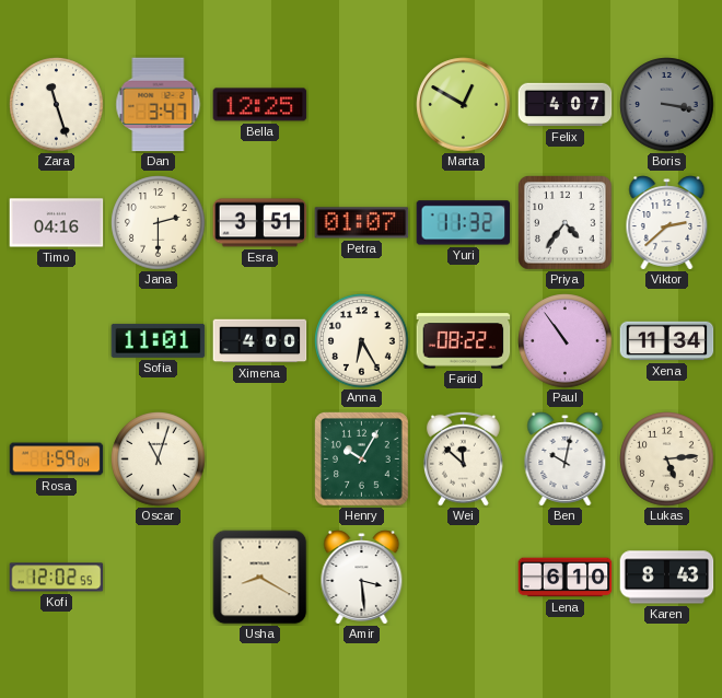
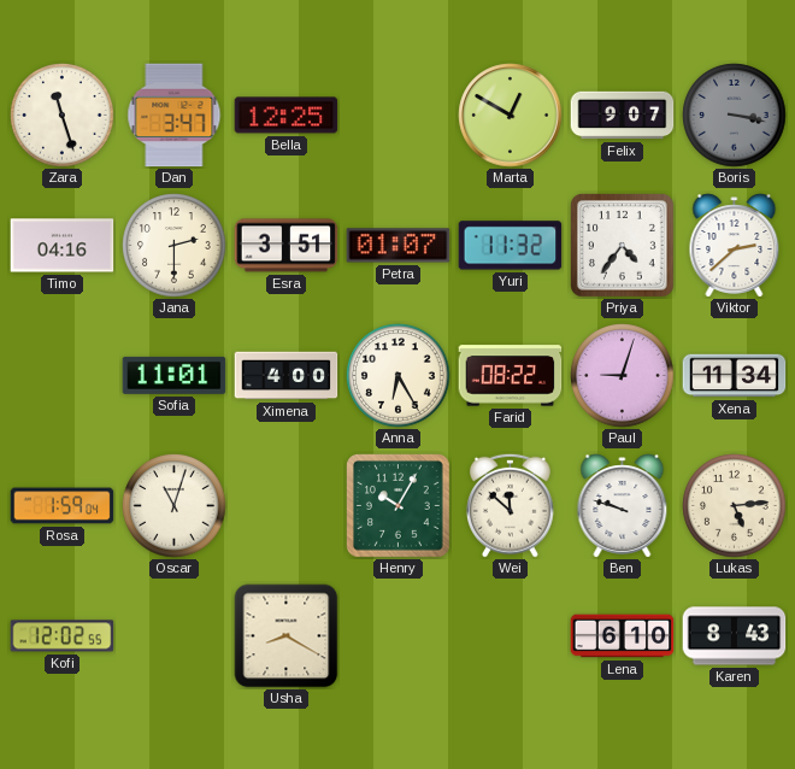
Felix: 4:07 -> 9:07 (623, 116)
Paul: 10:54 -> 9:03 (623, 376)
Ben: 10:02 -> 9:48 (623, 506)
Amir: 3:29 -> none (362, 578)
